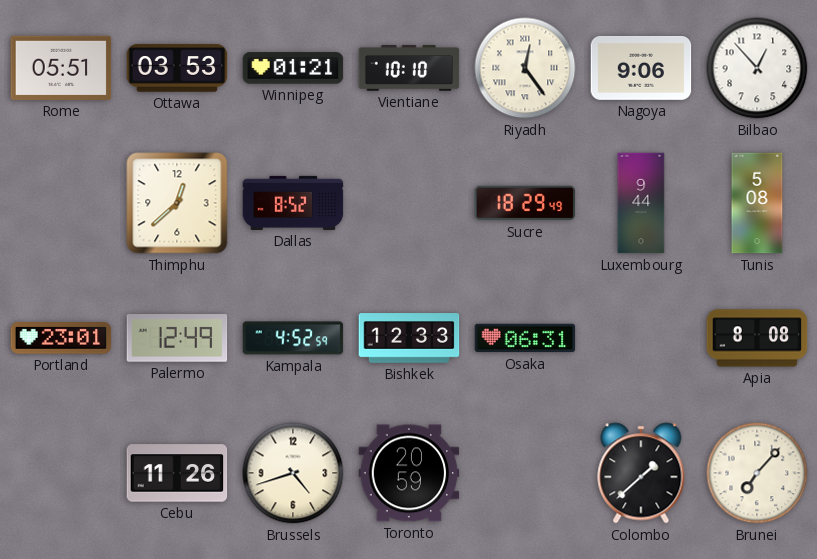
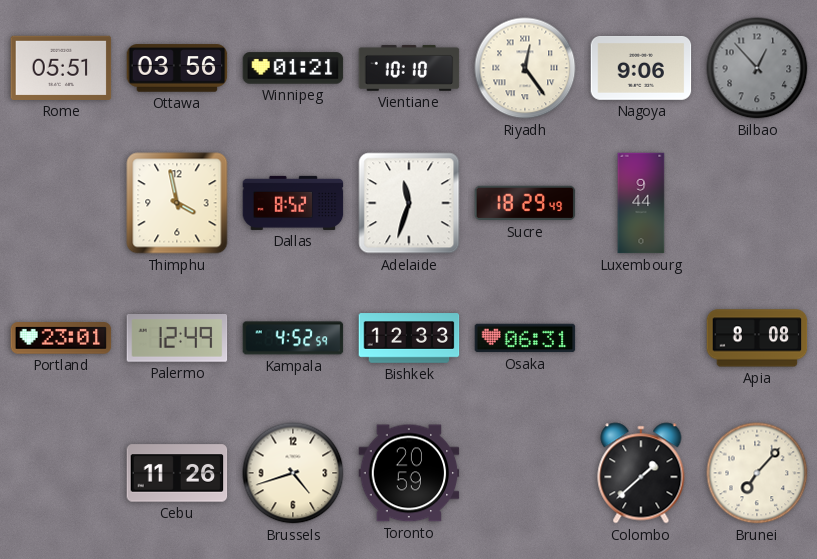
Ottawa: 03:53 -> 03:56 (177, 68)
Bilbao dial: white -> grey (757, 68)
Thimphu: 12:38 -> 3:58 (177, 203)
Adelaide: none -> 11:33 (409, 203)
Tunis: 5:08 -> none (757, 203)
